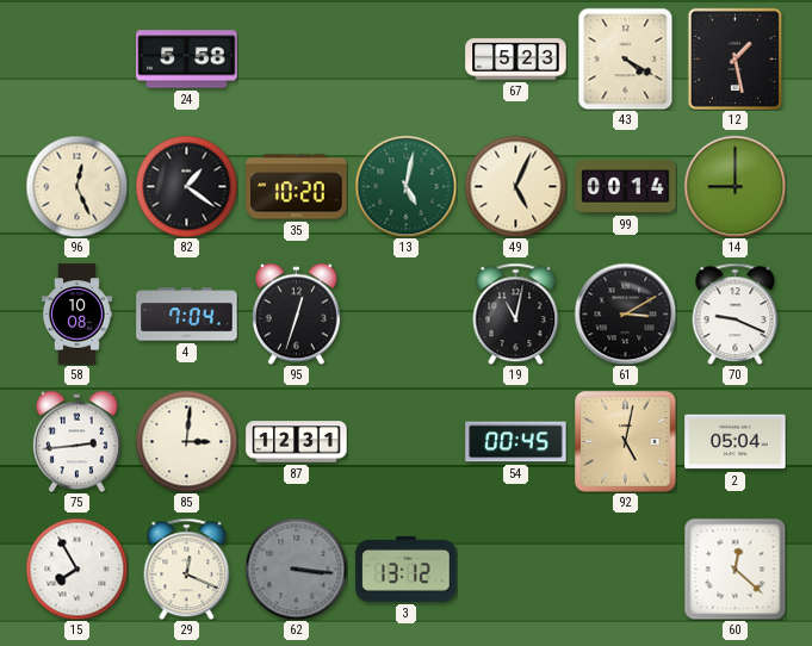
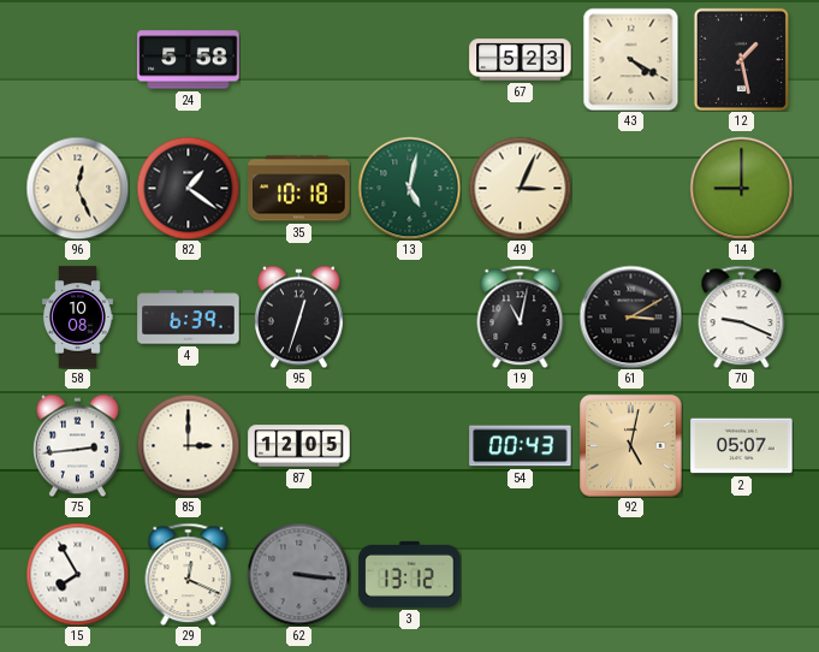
35: 10:20 -> 10:18 (299, 189)
49: 5:04 -> 3:04 (520, 188)
99: 00:14 -> none (626, 187)
4: 7:04 -> 6:39 (189, 318)
85: 3:01 -> 3:00 (188, 445)
87: 12:31 -> 12:05 (299, 446)
54: 00:45 -> 00:43 (521, 446)
2: 05:04 -> 05:07 (742, 446)
60: 12:22 -> none (734, 569)
